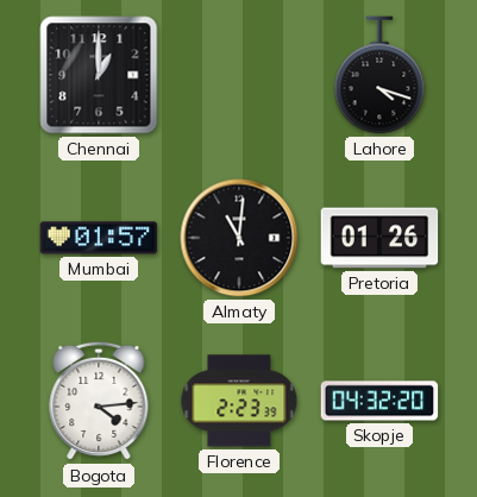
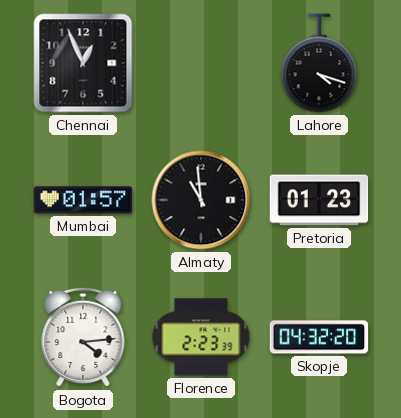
Chennai: 1:00 -> 12:56 (83, 63)
Almaty: 11:01 -> 10:59 (201, 200)
Pretoria: 01:26 -> 01:23 (319, 200)
